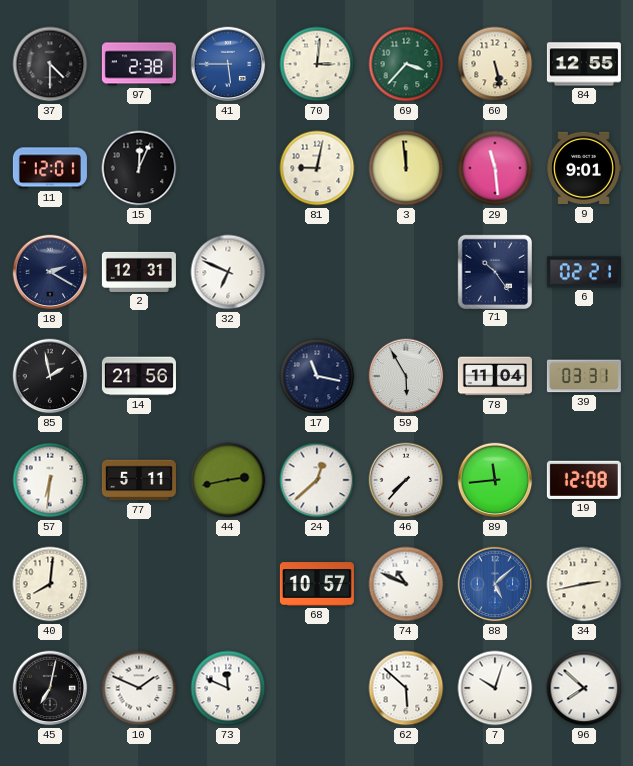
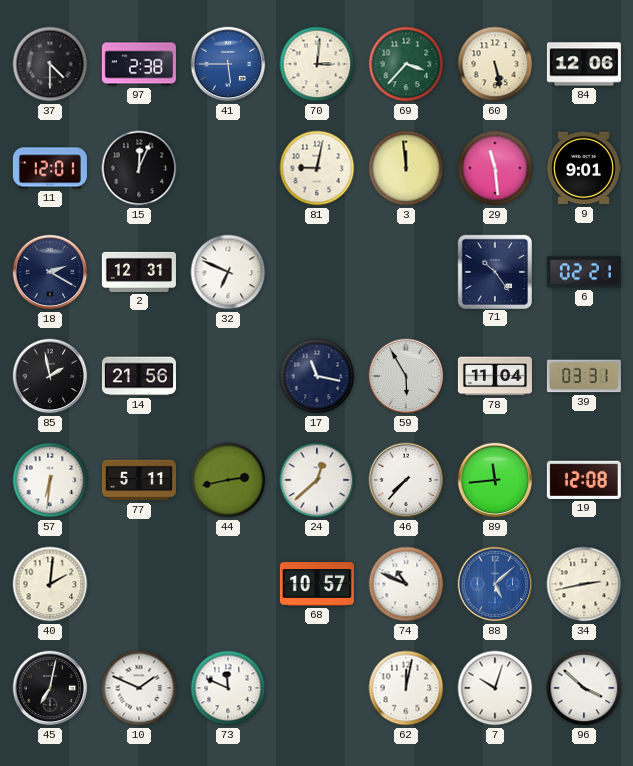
84: 12:55 -> 12:06 (584, 64)
40: 8:01 -> 2:01 (50, 584)
62: 5:52 -> 12:02 (406, 688)
96: 7:52 -> 3:52 (584, 688)
